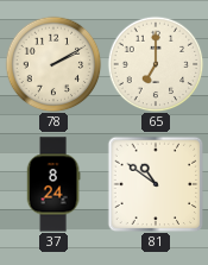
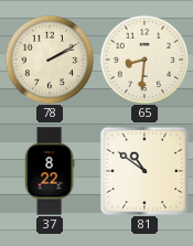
65: 7:00 -> 8:31 (144, 60)
37: 8:24 -> 8:22 (50, 171)
